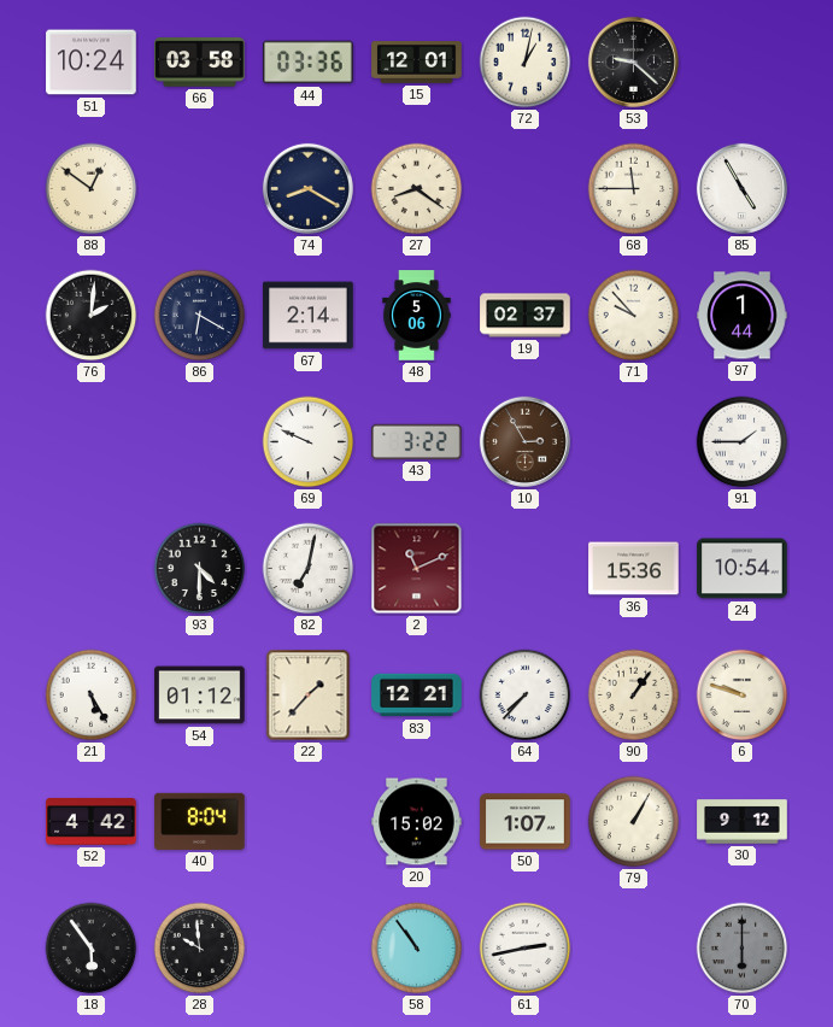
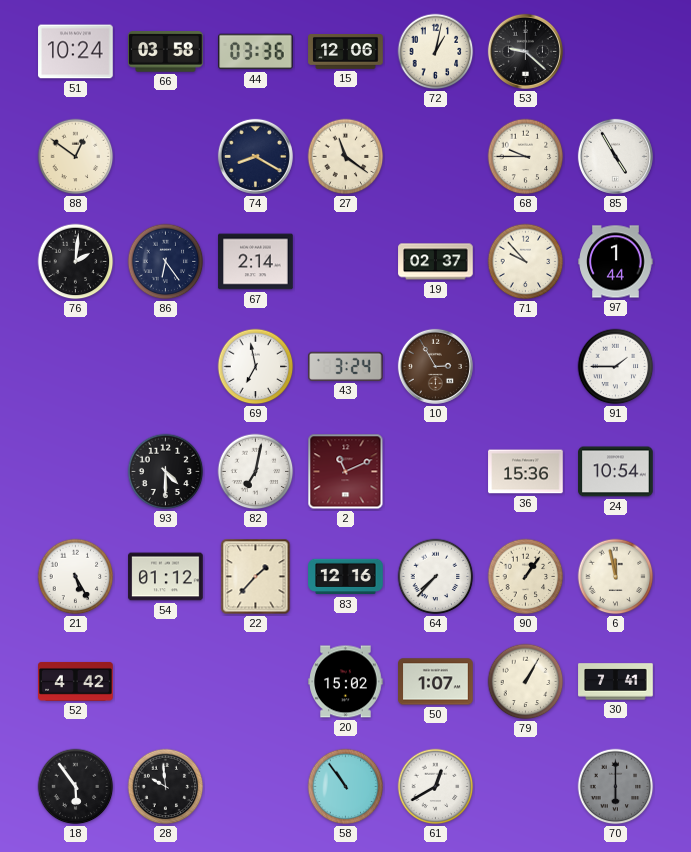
15: 12:01 -> 12:06 (346, 52)
27: 8:21 -> 11:21 (346, 157)
68: 11:45 -> 9:45 (526, 157)
86: 6:20 -> 6:24 (166, 262)
48: 5:06 -> none (417, 316)
69: 9:49 -> 6:58 (256, 367)
43: 3:22 -> 3:24 (346, 366)
83: 12:21 -> 12:16 (346, 577)
6: 9:48 -> 11:58 (616, 577)
40: 8:04 -> none (200, 821)
30: 9:12 -> 7:41 (616, 682)
61: 2:43 -> 12:40 (436, 787)
